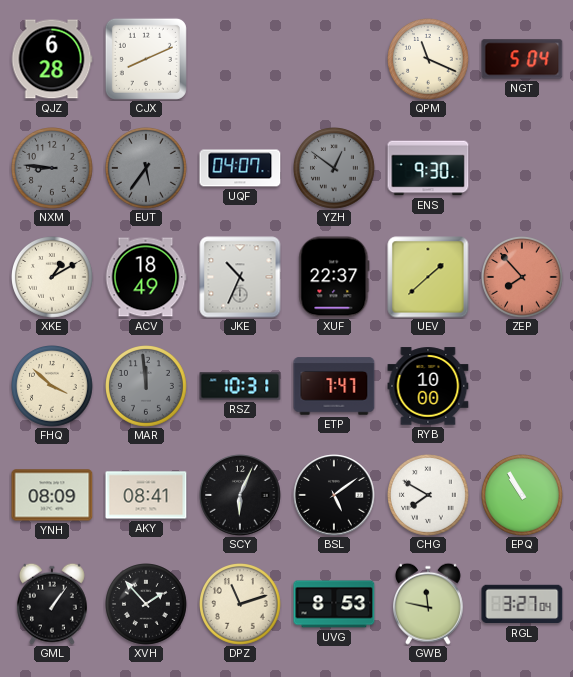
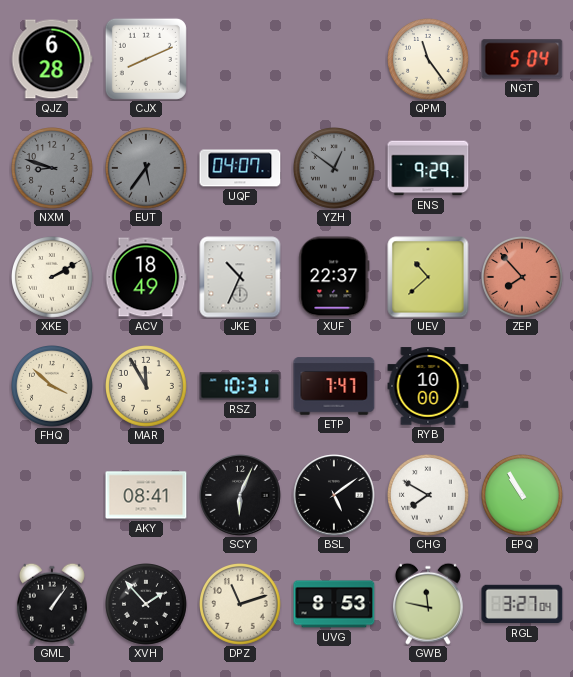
QPM: 11:19 -> 11:24 (429, 60)
NXM: 8:46 -> 8:48 (53, 169)
ENS: 9:30 -> 9:29 (428, 168)
XKE: 1:10 -> 2:10 (53, 278)
UEV: 1:38 -> 10:38 (428, 277)
MAR: 11:59 -> 11:55 (147, 387)
MAR dial: grey -> cream (147, 387)
YNH: 08:09 -> none (52, 495)
